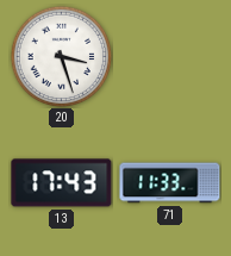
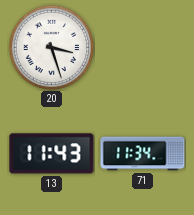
13: 17:43 -> 11:43 (52, 154)
71: 11:33 -> 11:34 (143, 154)
